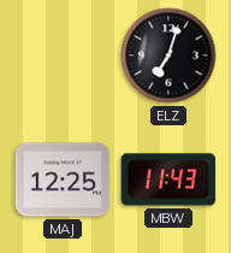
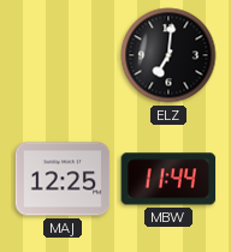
ELZ: 7:03 -> 7:01 (168, 55)
MBW: 11:43 -> 11:44 (168, 179)
